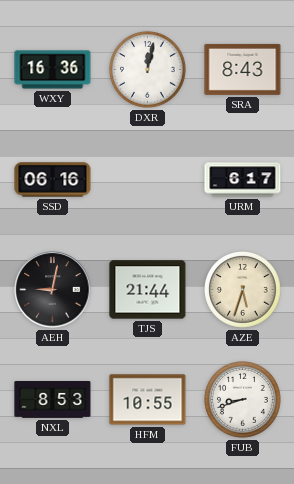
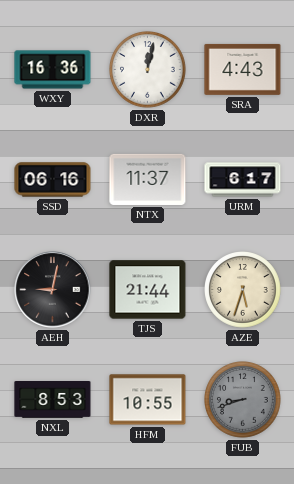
SRA: 8:43 -> 4:43 (243, 69)
NTX: none -> 11:37 (148, 179)
FUB dial: white -> grey (243, 400)
